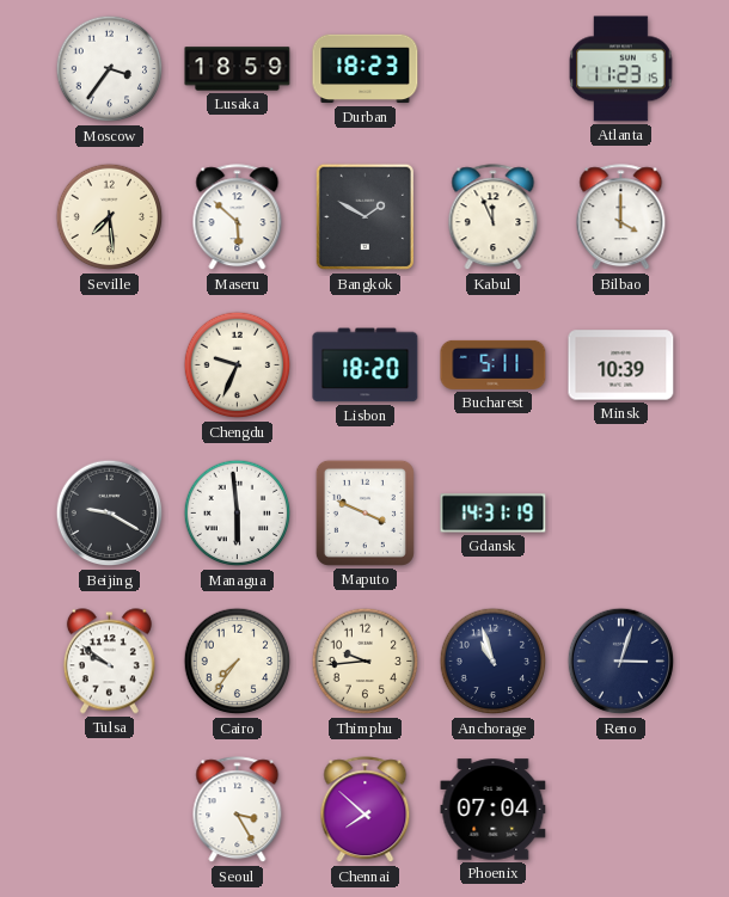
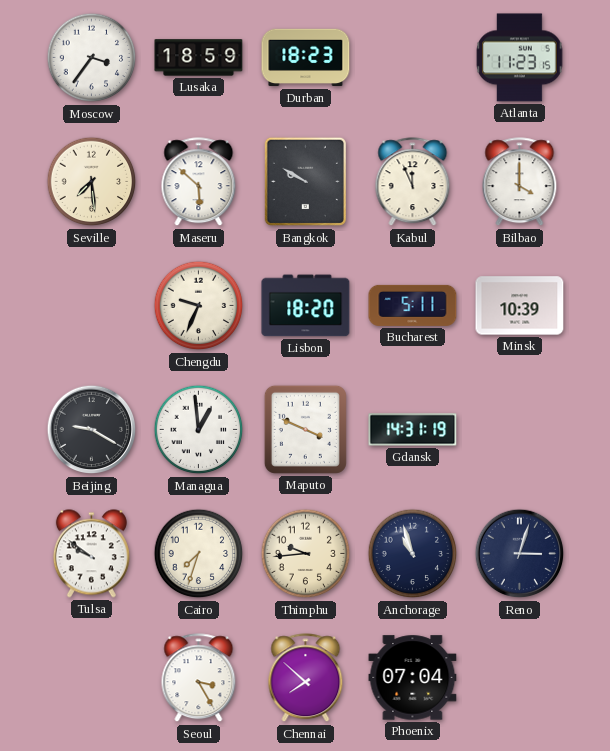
Bangkok: 1:50 -> 9:50 (305, 182)
Managua: 5:59 -> 12:59 (199, 430)
Cairo: 7:36 -> 7:33 (199, 554)
